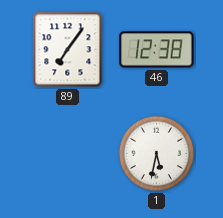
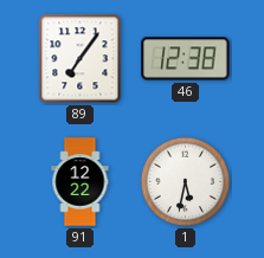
91: none -> 12:22 (81, 182)
